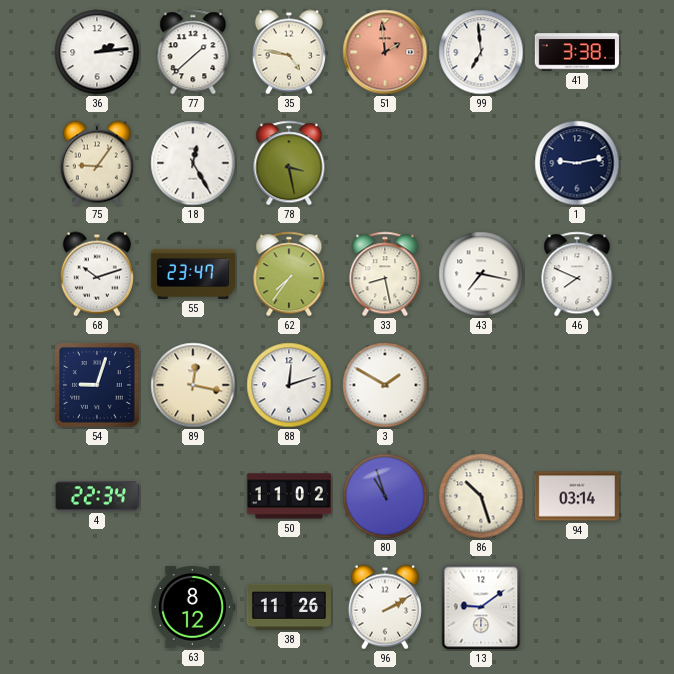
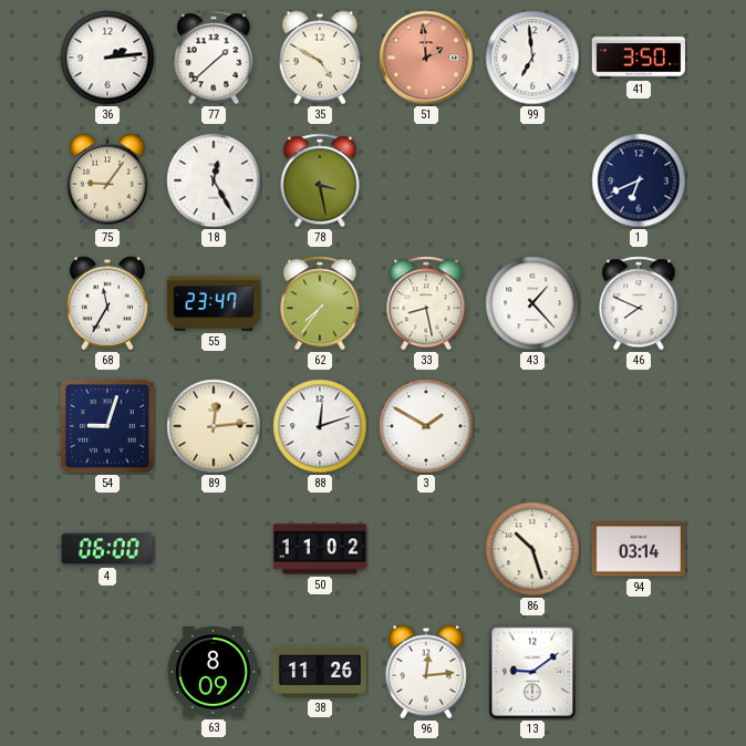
35: 4:47 -> 4:50 (320, 58)
41: 3:38 -> 3:50 (639, 58)
1: 9:13 -> 6:41 (639, 180)
68: 10:12 -> 11:35 (107, 303)
43: 7:17 -> 1:23 (532, 303)
89: 12:17 -> 12:14 (214, 426)
4: 22:34 -> 06:00 (107, 549)
80: 10:57 -> none (385, 496)
63: 8:12 -> 8:09 (214, 672)
96: 2:10 -> 12:14 (426, 672)
